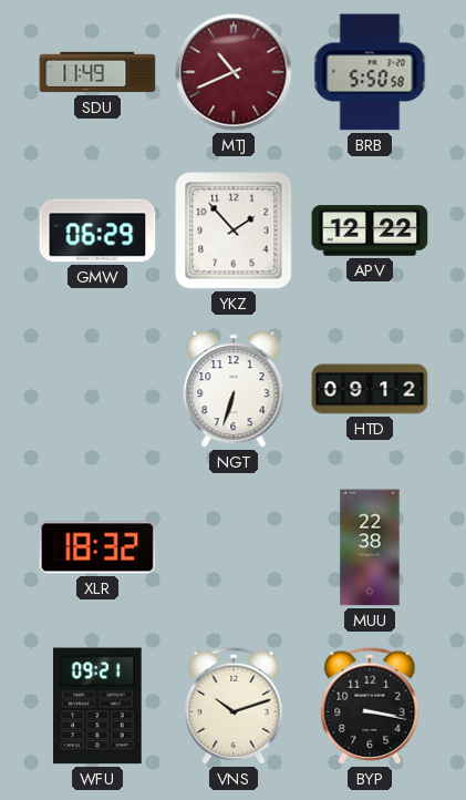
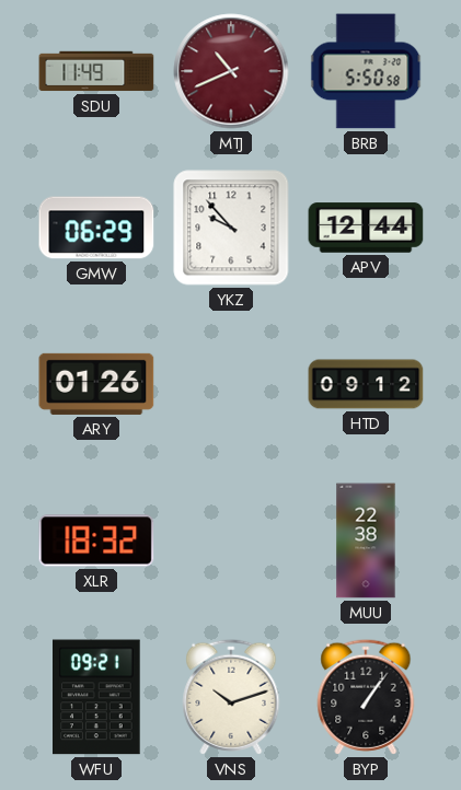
YKZ: 1:53 -> 9:53 (231, 228)
APV: 12:22 -> 12:44 (366, 228)
ARY: none -> 01:26 (96, 384)
NGT: 6:33 -> none (234, 389)
BYP: 3:17 -> 1:06 (366, 697)
